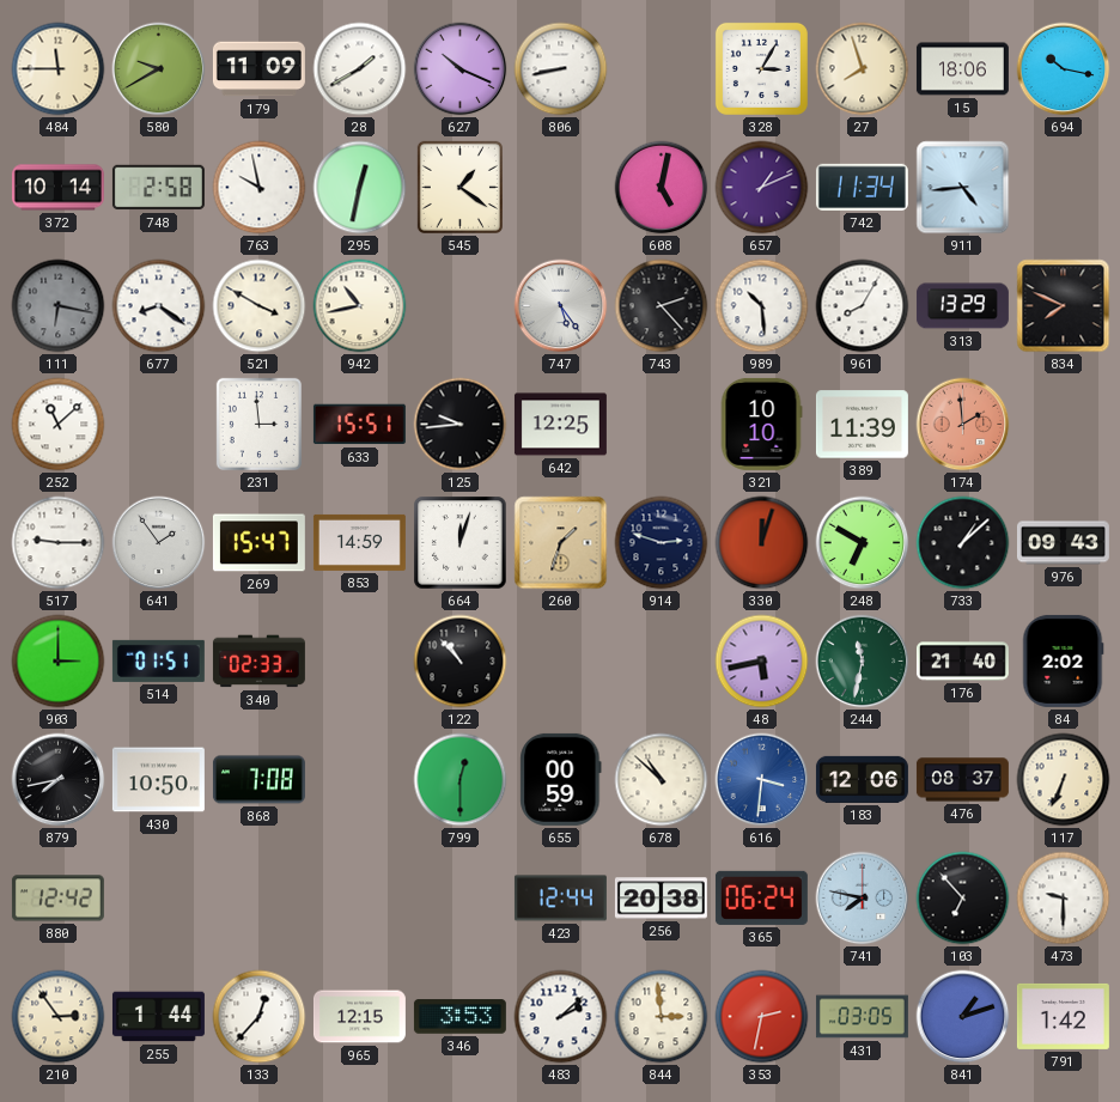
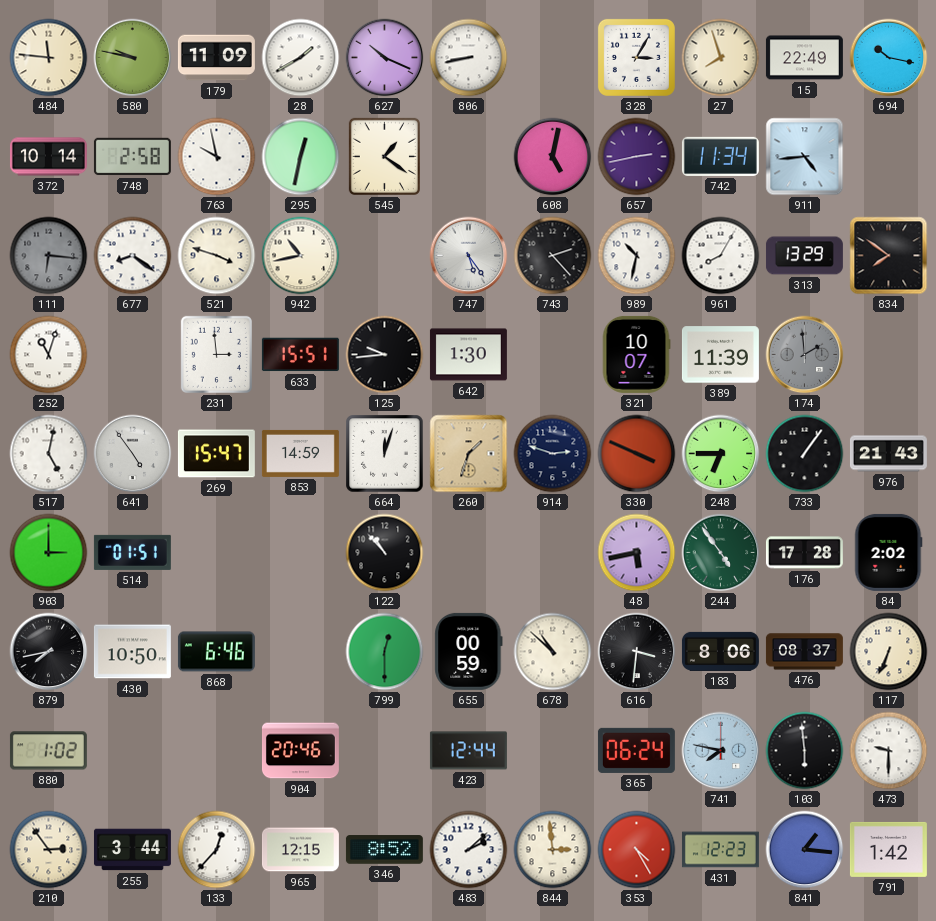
484: 11:45 -> 11:46 (49, 58)
580: 9:40 -> 9:47 (133, 58)
15: 18:06 -> 22:49 (804, 58)
657: 1:11 -> 2:43 (637, 157)
111: 6:17 -> 6:16 (49, 256)
521: 3:50 -> 3:48 (217, 256)
989: 10:29 -> 10:32 (637, 256)
834: 7:49 -> 7:51 (889, 256)
252: 11:08 -> 11:03 (49, 355)
642: 12:25 -> 1:30 (468, 355)
321: 10:10 -> 10:07 (636, 354)
174 dial: salmon -> grey (805, 355)
517: 9:15 -> 5:02 (49, 454)
641: 1:54 -> 4:54 (133, 454)
330: 12:03 -> 3:49 (637, 454)
248: 6:50 -> 6:45 (721, 454)
733: 1:08 -> 1:06 (805, 454)
976: 09:43 -> 21:43 (888, 454)
340: 02:33 -> none (258, 662)
244: 11:32 -> 4:54 (721, 553)
176: 21:40 -> 17:28 (804, 553)
868: 7:08 -> 6:46 (216, 652)
616 dial: blue -> black (637, 652)
183: 12:06 -> 8:06 (720, 651)
880: 12:42 -> 1:02 (48, 751)
904: none -> 20:46 (300, 751)
256: 20:38 -> none (661, 899)
103: 6:53 -> 5:59 (805, 751)
255: 1:44 -> 3:44 (132, 850)
346: 3:53 -> 8:52 (384, 850)
353: 2:32 -> 4:25 (637, 850)
431: 03:05 -> 12:23 (720, 850)
841: 1:12 -> 1:16 (805, 850)
